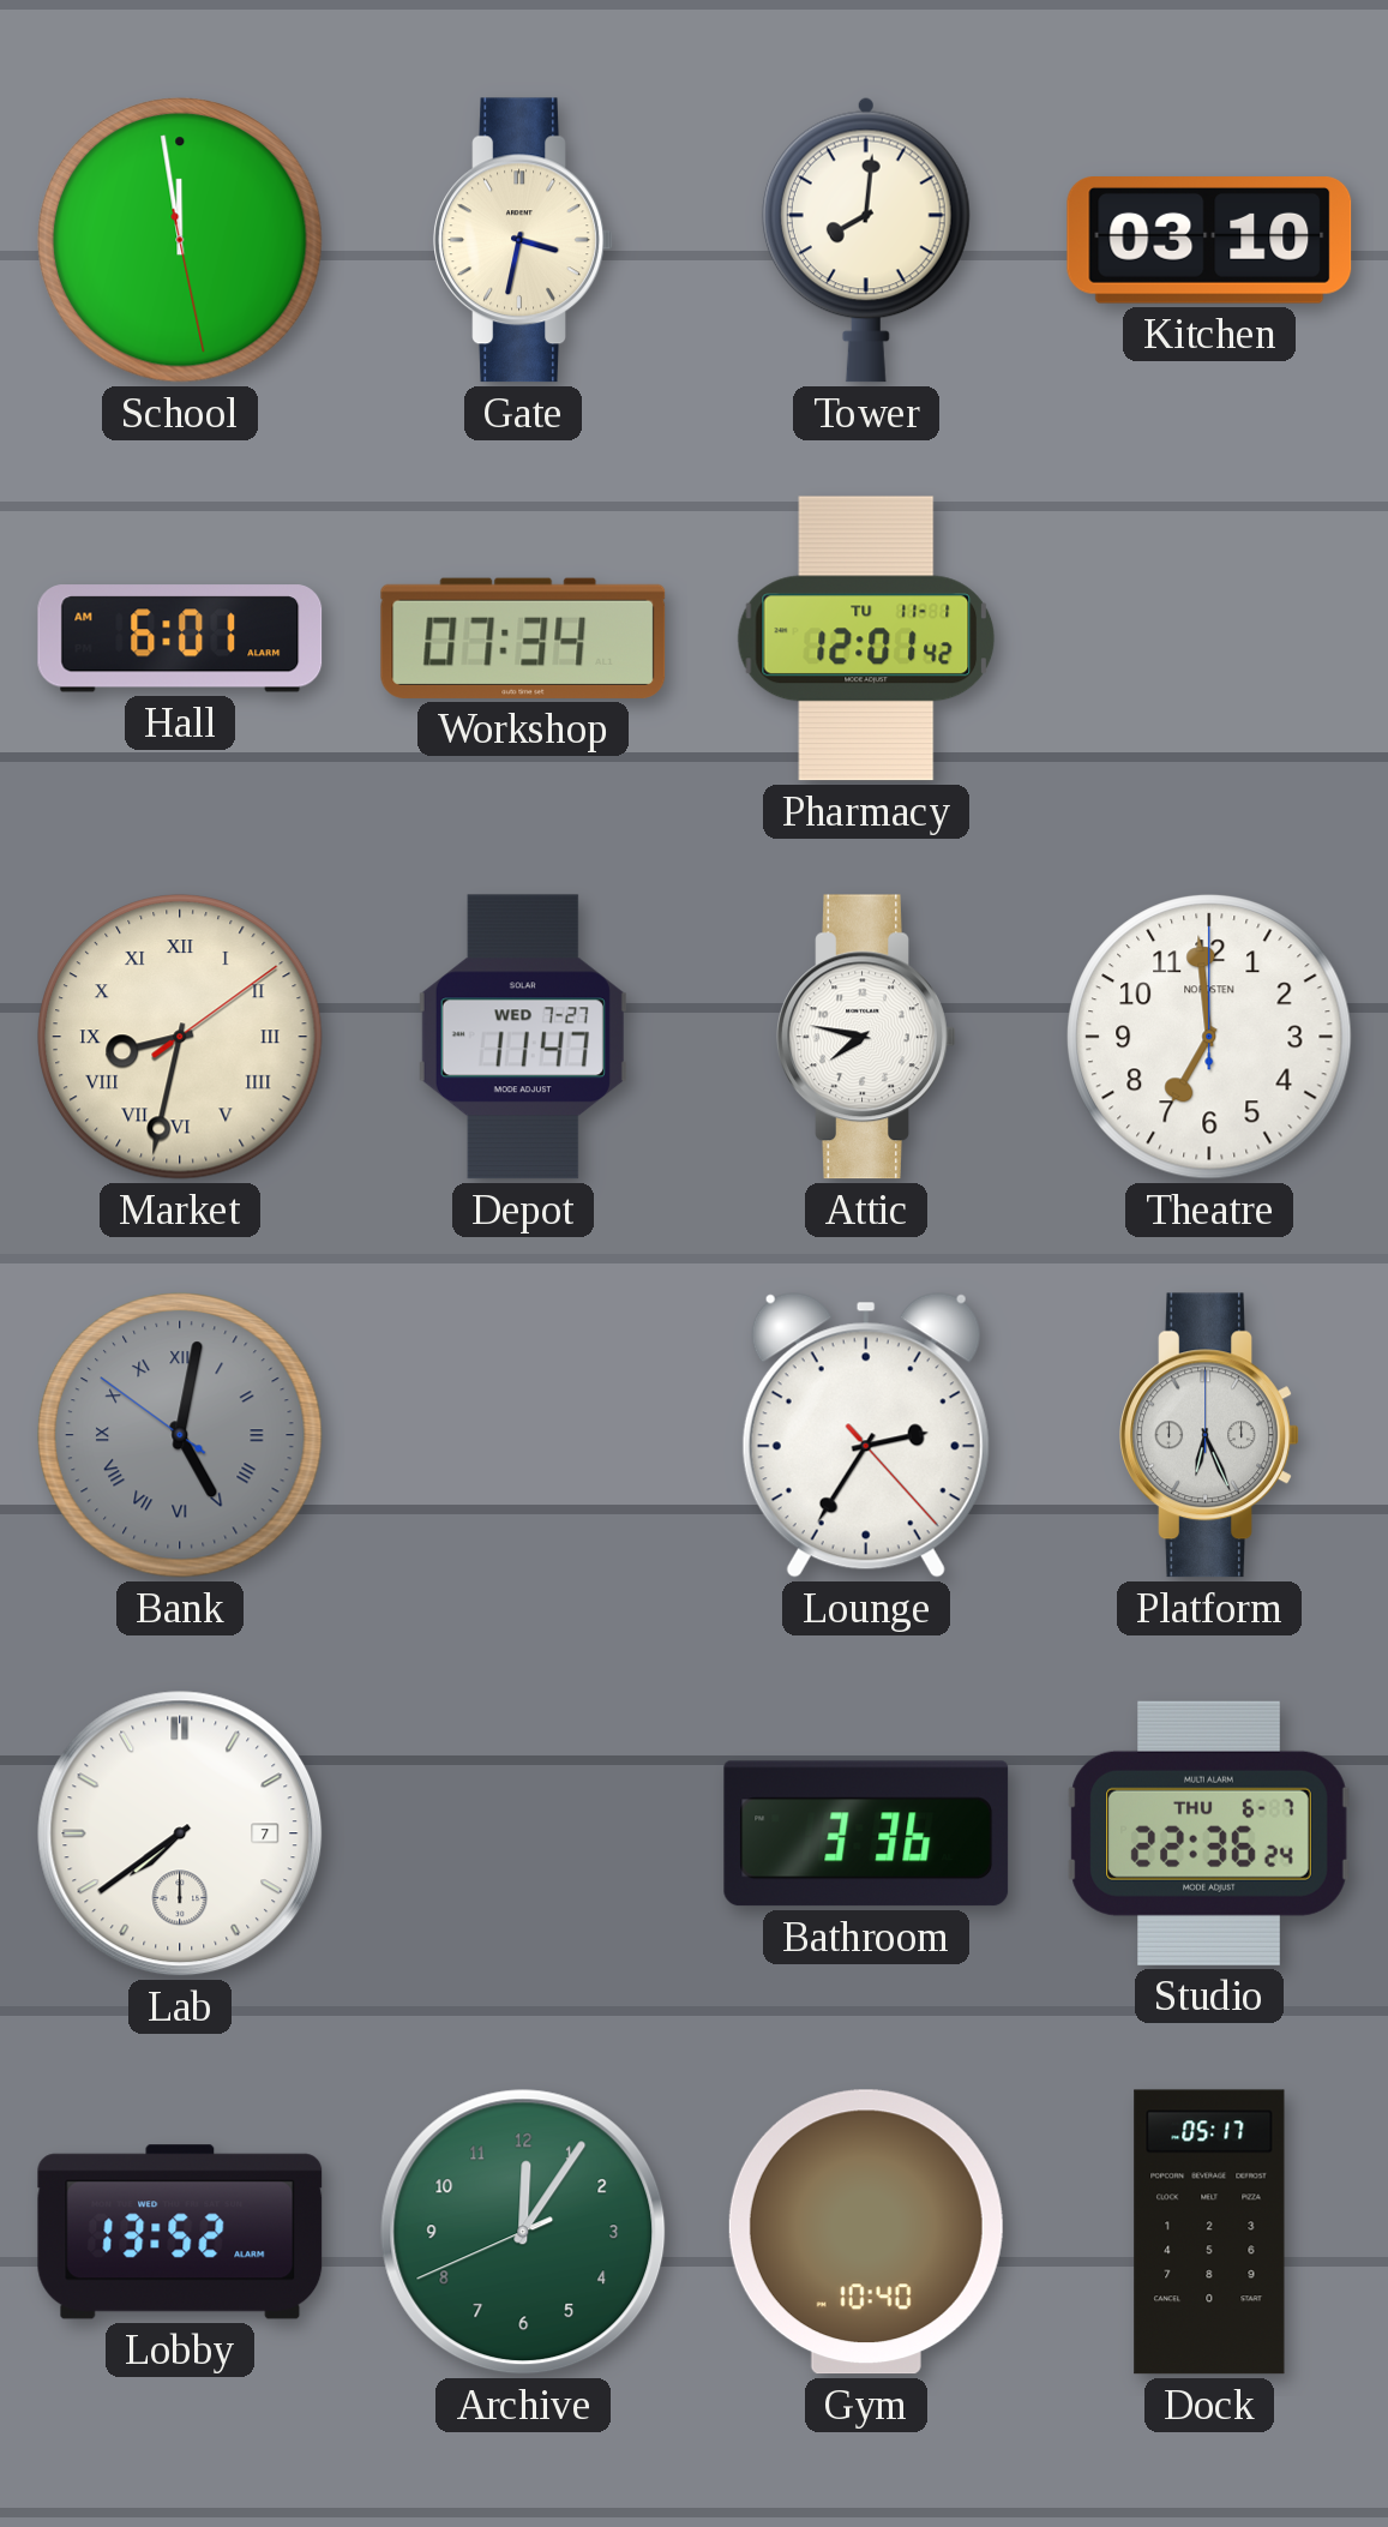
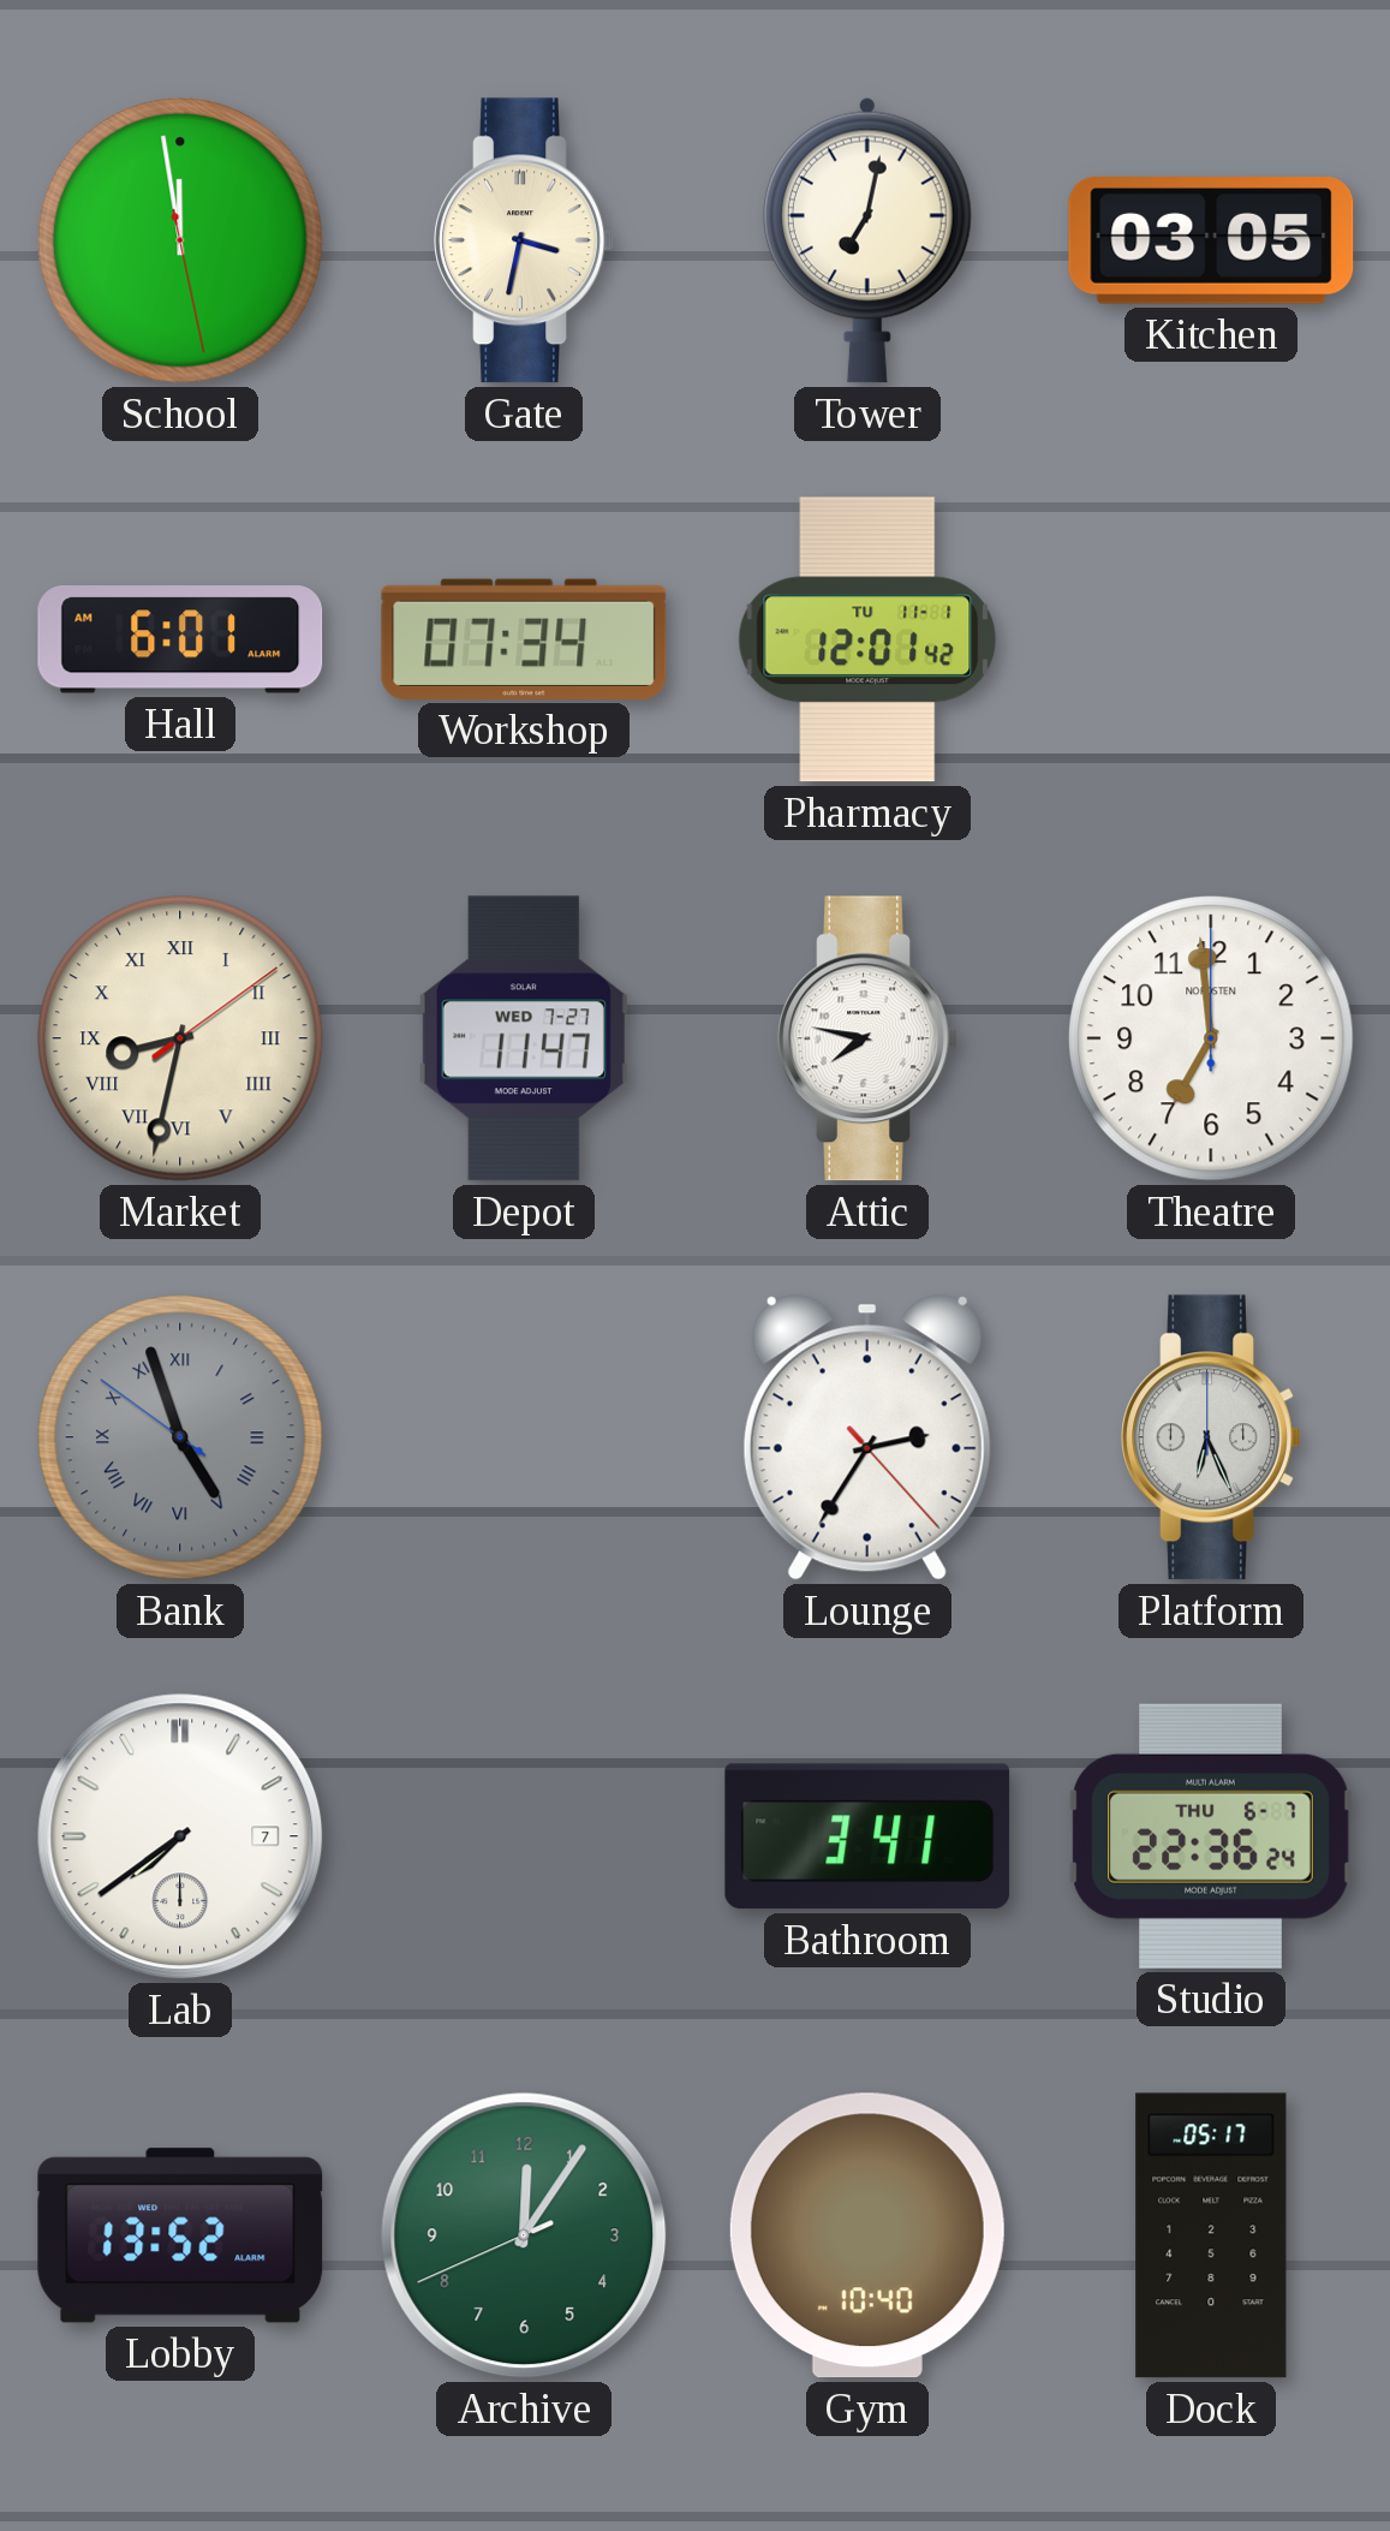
Tower: 8:01 -> 7:02 (867, 240)
Kitchen: 03:10 -> 03:05 (1211, 242)
Bank: 5:01 -> 4:56 (180, 1437)
Bathroom: 3:36 -> 3:41 (867, 1836)
